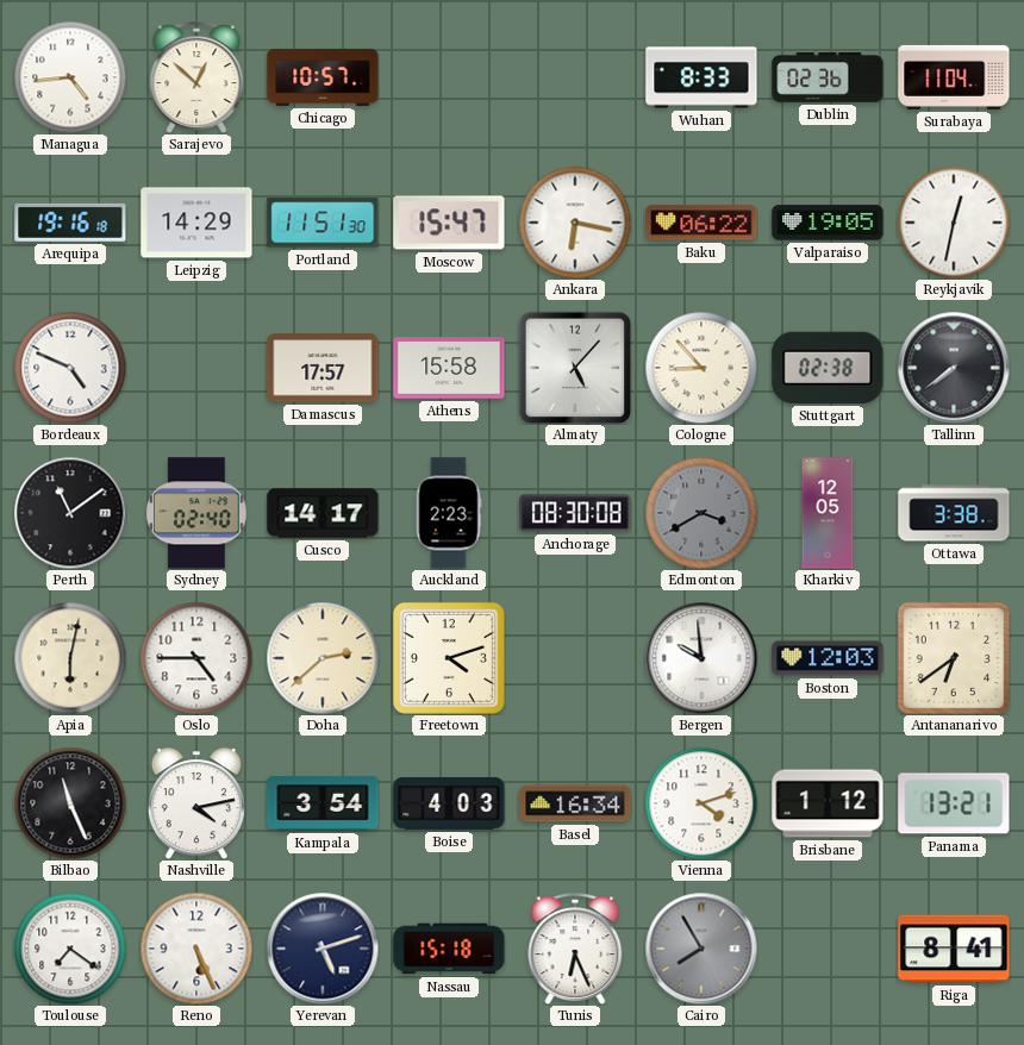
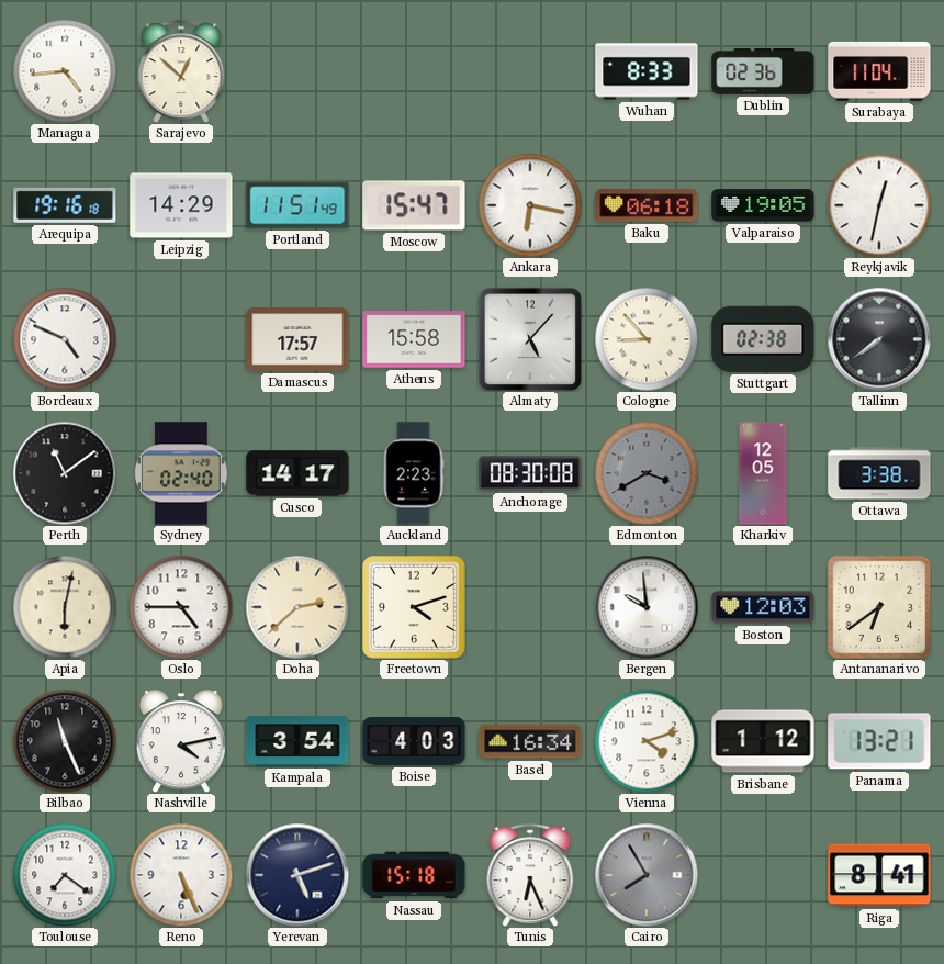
Chicago: 10:57 -> none (323, 77)
Portland: 11:51:30 -> 11:51:49 (297, 205)
Baku: 06:22 -> 06:18 (647, 205)
